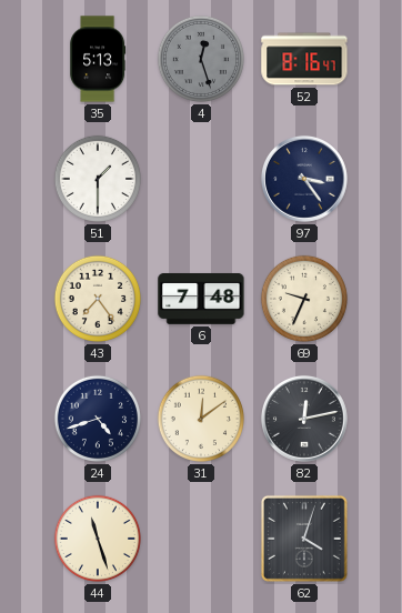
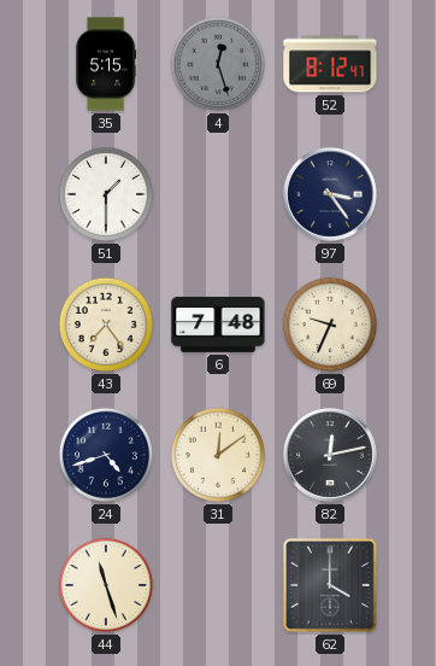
35: 5:13 -> 5:15 (106, 64)
52: 8:16 -> 8:12 (330, 64)
62: 4:03 -> 4:00 (330, 585)
